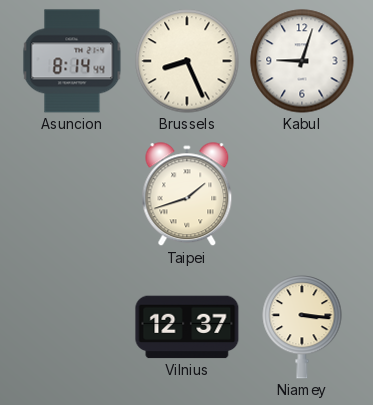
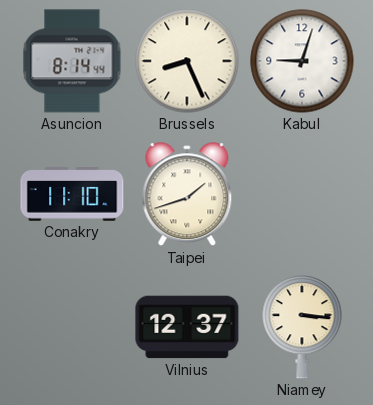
Conakry: none -> 11:10 (72, 194)
